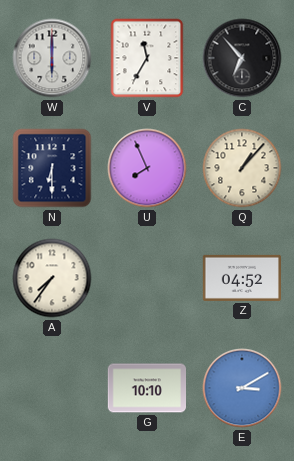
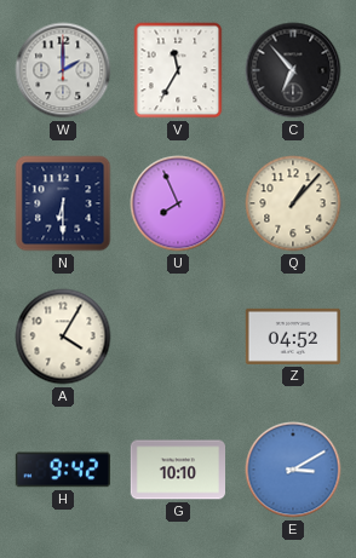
W: 6:00 -> 2:00 (63, 70)
A: 7:36 -> 4:05 (63, 336)
H: none -> 9:42 (62, 470)
